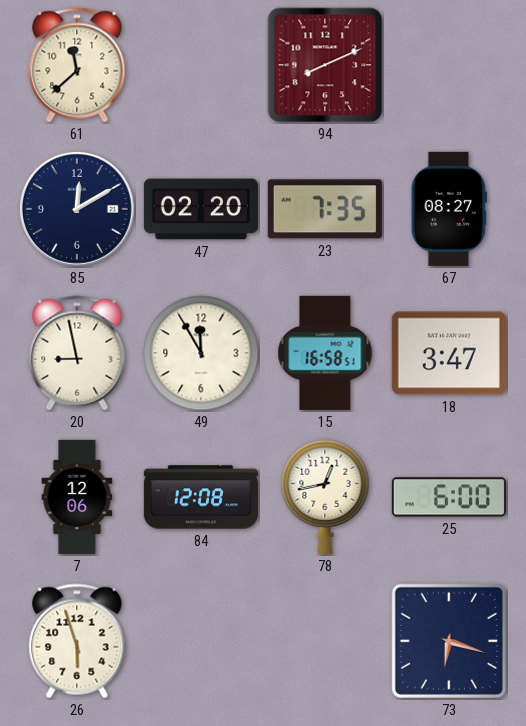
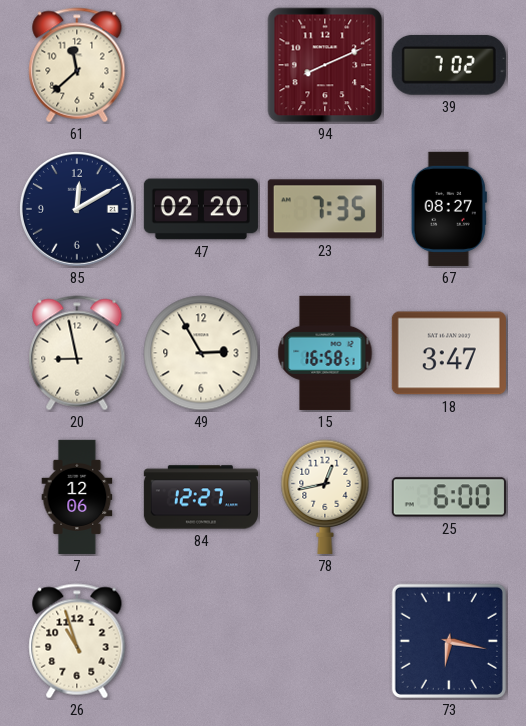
39: none -> 7:02 (449, 65)
49: 11:55 -> 2:55 (201, 353)
84: 12:08 -> 12:27 (201, 497)
26: 5:57 -> 10:57 (77, 641)
73: 6:18 -> 6:17 (449, 641)
